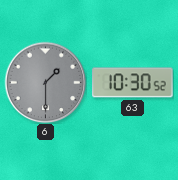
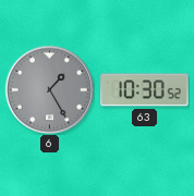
6: 1:30 -> 1:25 (49, 89)
